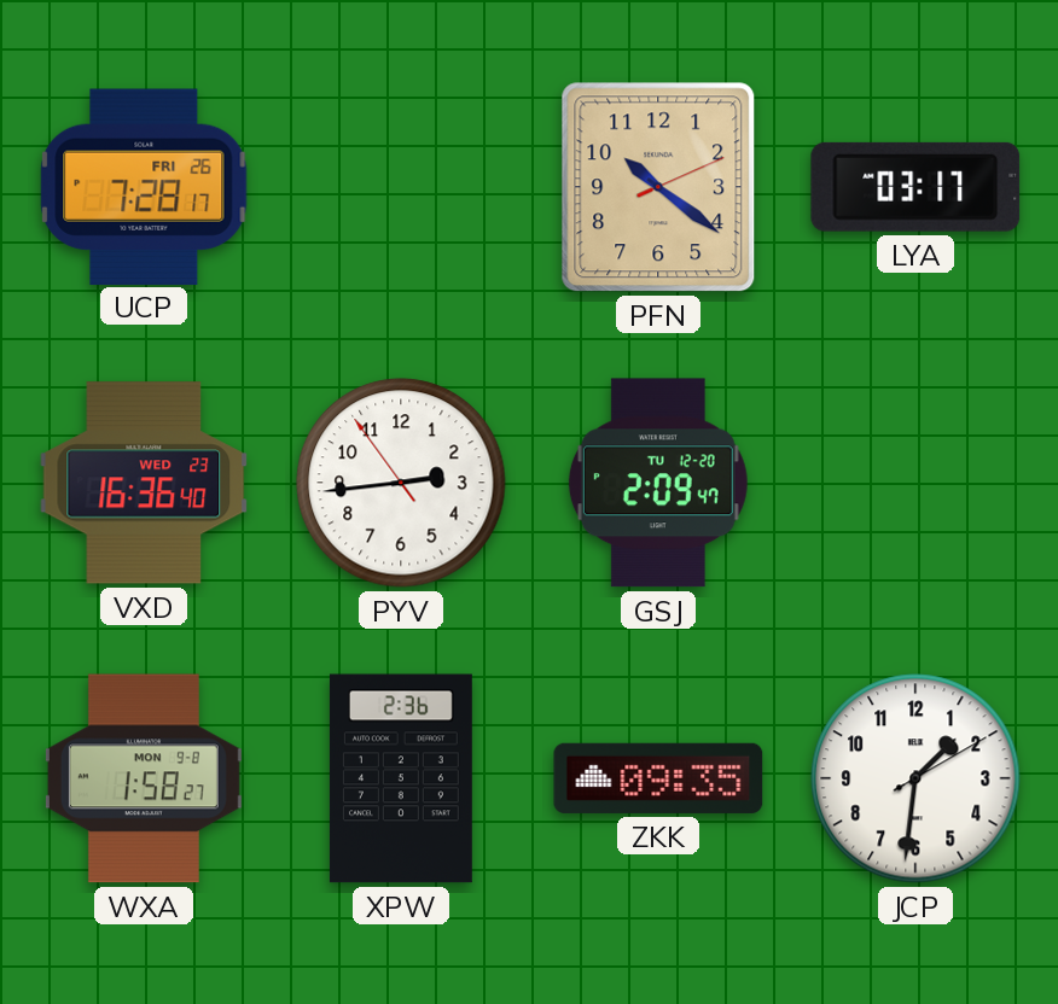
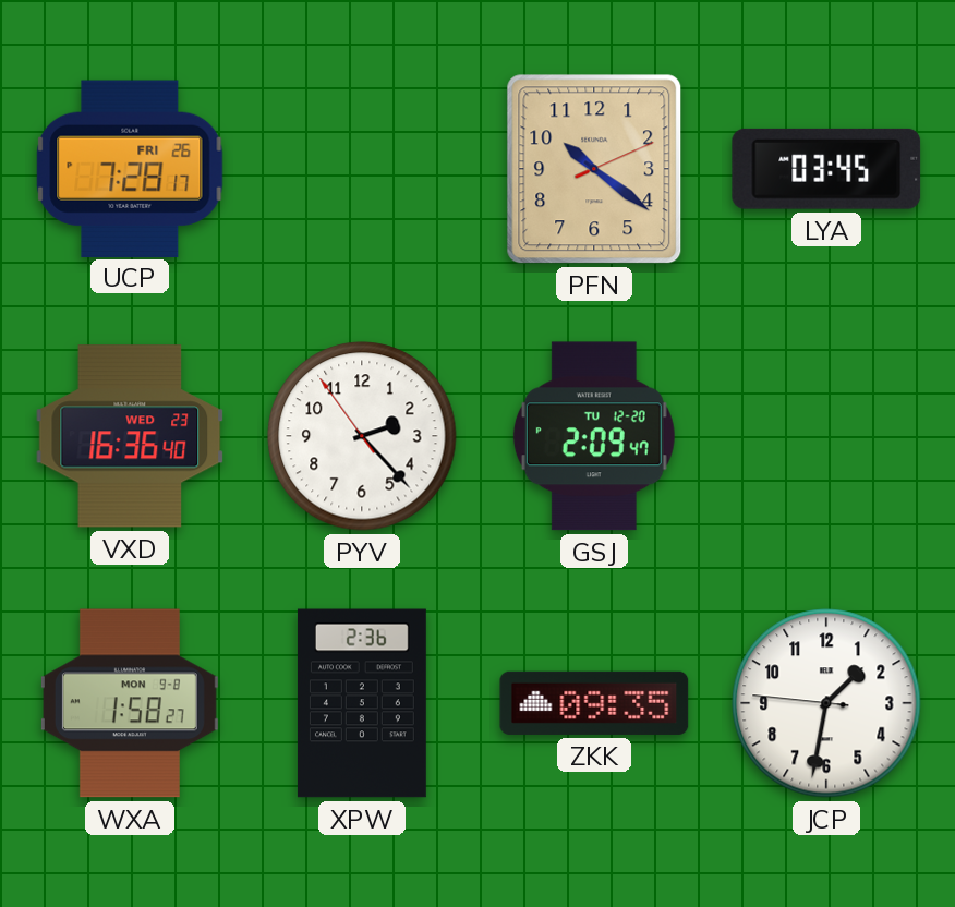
LYA: 03:17 -> 03:45 (826, 169)
PYV: 2:43 -> 2:22 (362, 436)
JCP: 1:31:10 -> 1:31:46 (826, 703)
